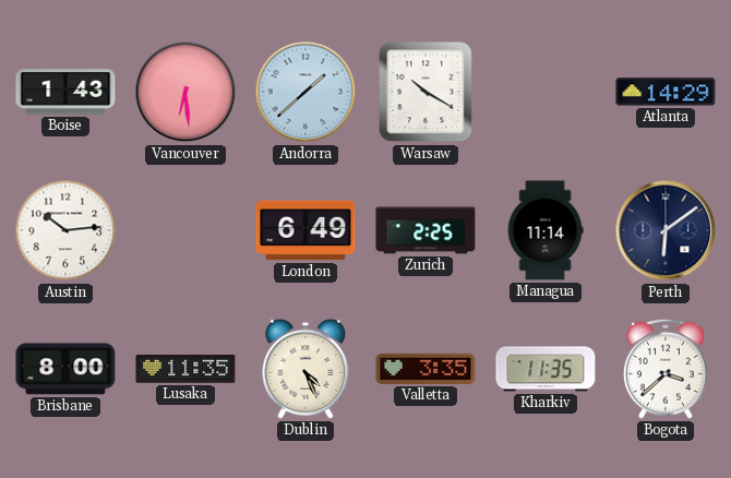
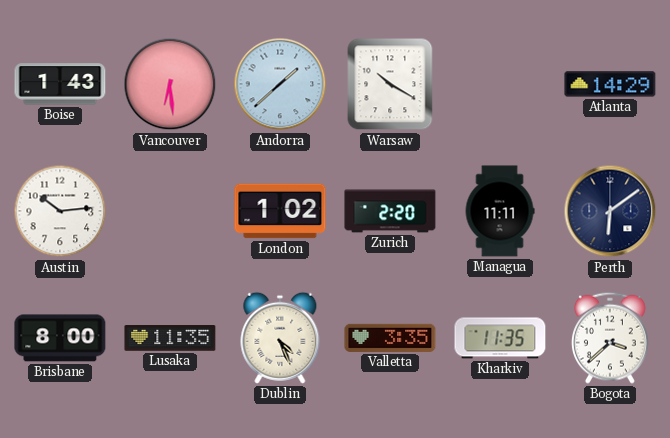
London: 6:49 -> 1:02 (280, 211)
Zurich: 2:25 -> 2:20 (390, 211)
Managua: 11:14 -> 11:11 (500, 211)
